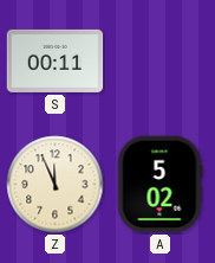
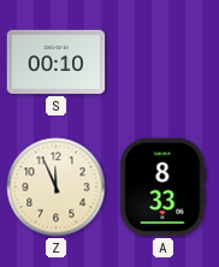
S: 00:11 -> 00:10 (57, 61)
A: 5:02 -> 8:33 (164, 188)
